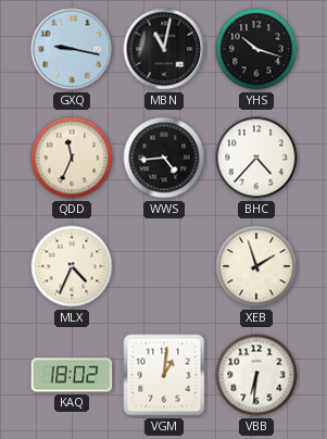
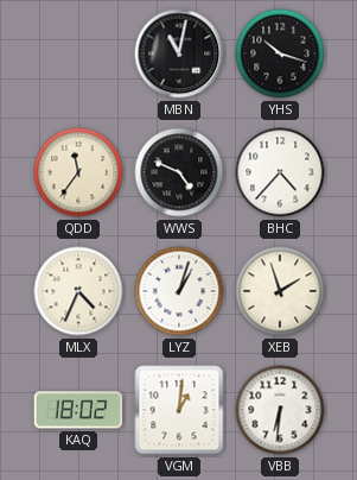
GXQ: 9:17 -> none (72, 49)
QDD: 11:34 -> 11:36 (78, 172)
WWS: 4:44 -> 4:49 (179, 172)
LYZ: none -> 1:03 (179, 291)
